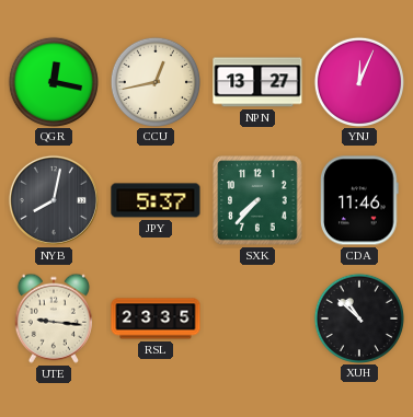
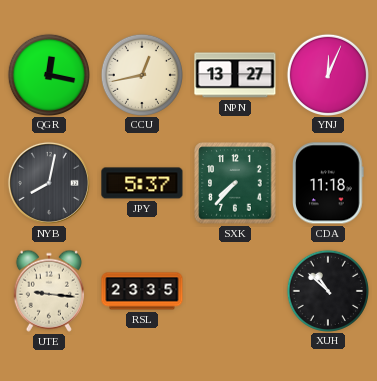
CDA: 11:46 -> 11:18 (328, 183)
